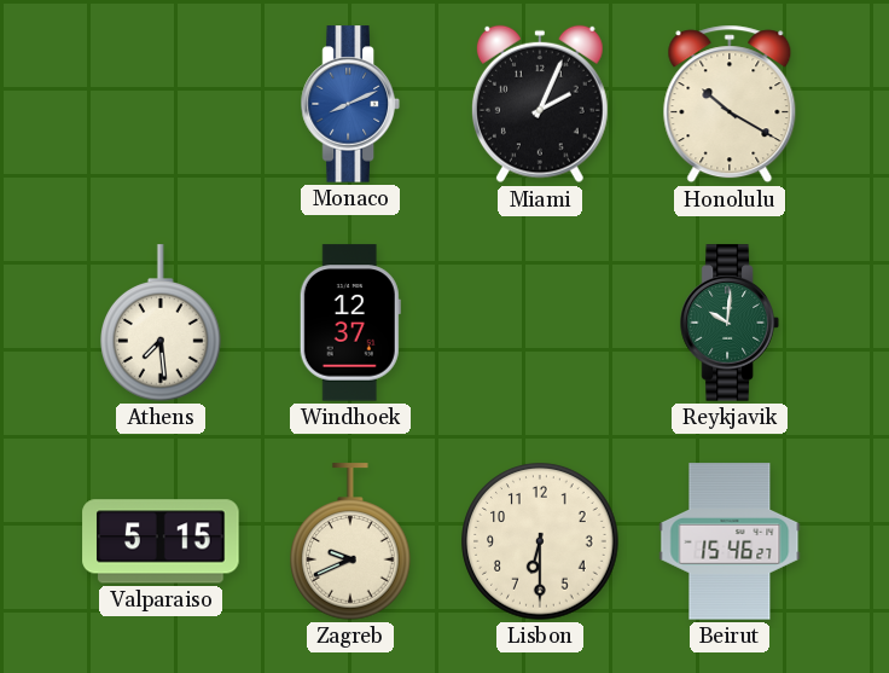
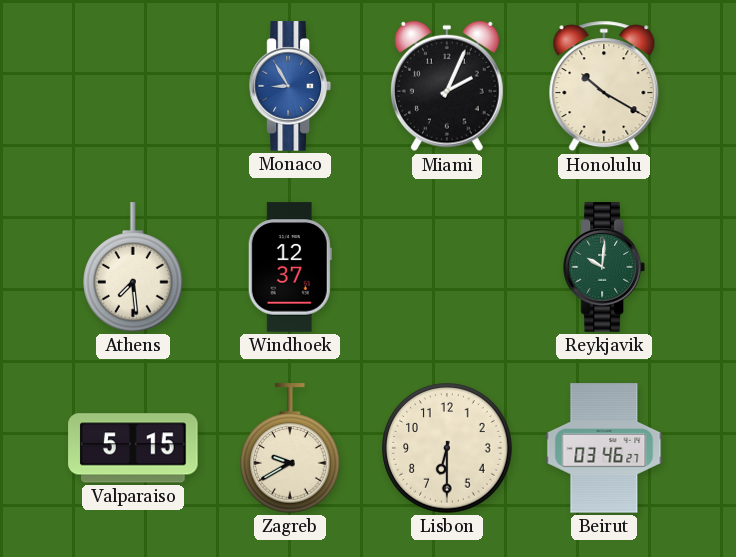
Monaco: 8:11 -> 8:55 (290, 86)
Zagreb: 9:41 -> 9:40 (291, 448)
Beirut: 15:46 -> 03:46 (604, 448)
